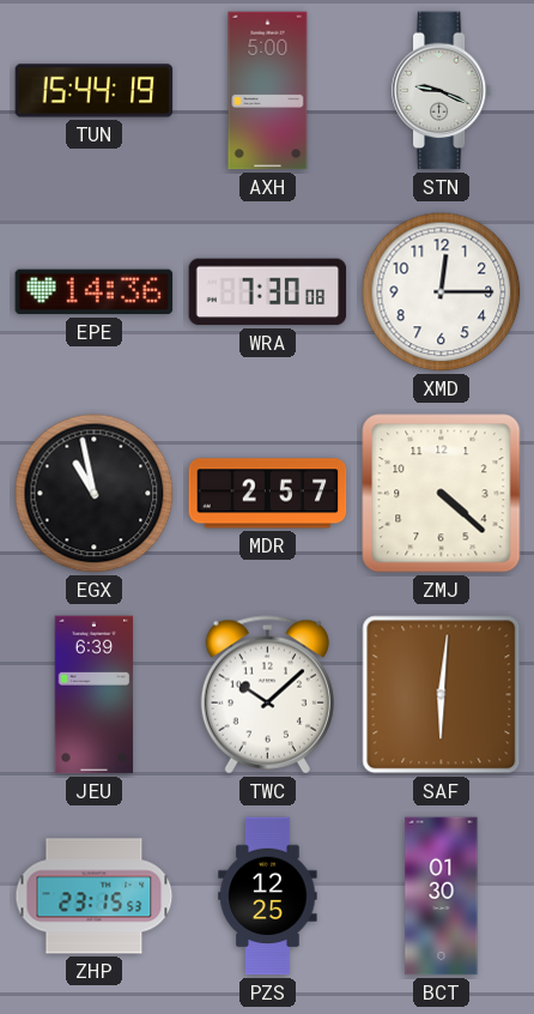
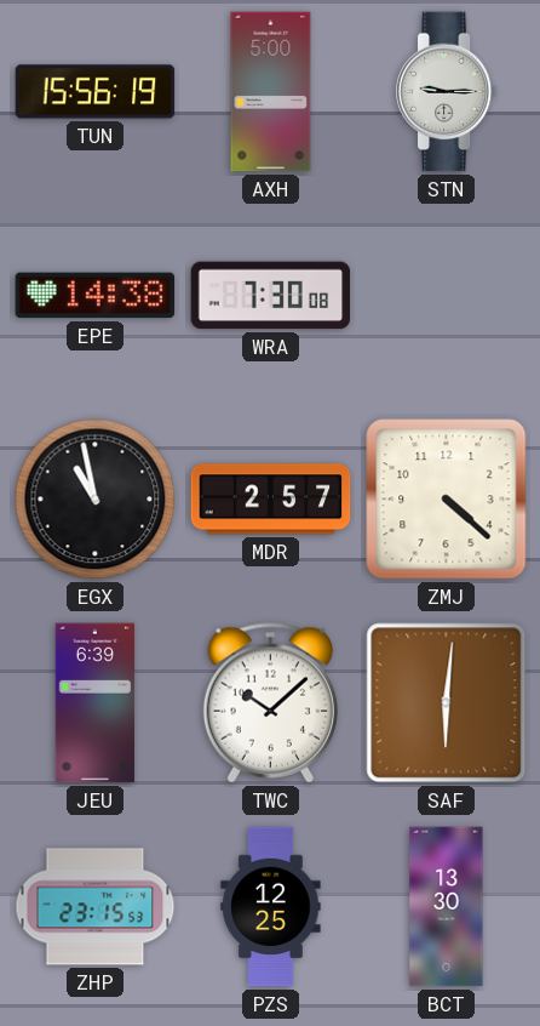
TUN: 15:44 -> 15:56 (96, 92)
STN: 9:19 -> 9:15 (447, 92)
EPE: 14:36 -> 14:38 (96, 296)
XMD: 12:15 -> none (442, 292)
BCT: 01:30 -> 13:30 (447, 907)
